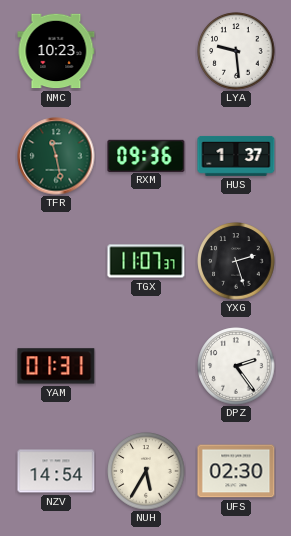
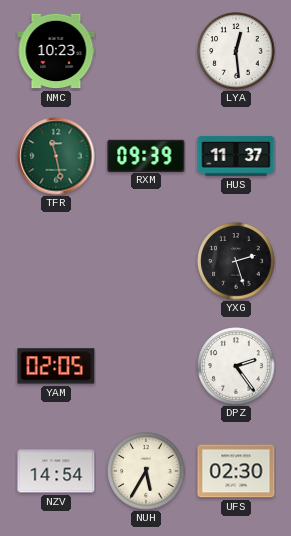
LYA: 9:29 -> 12:29 (236, 51)
RXM: 09:36 -> 09:39 (146, 155)
HUS: 1:37 -> 11:37 (236, 156)
TGX: 11:07 -> none (146, 261)
YAM: 01:31 -> 02:05 (56, 366)
